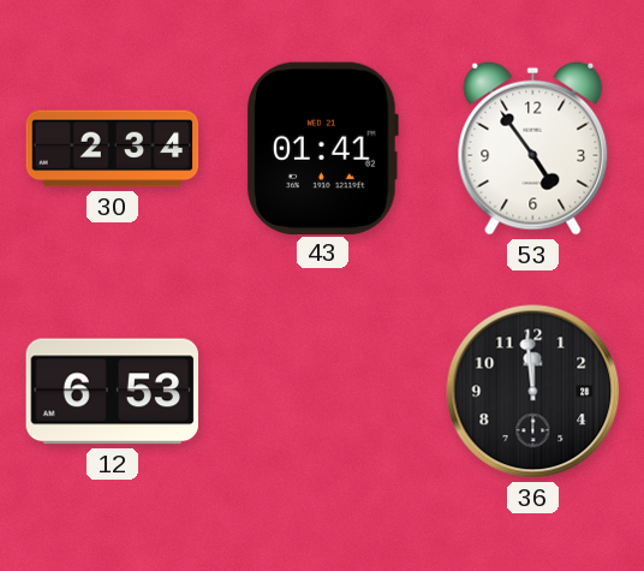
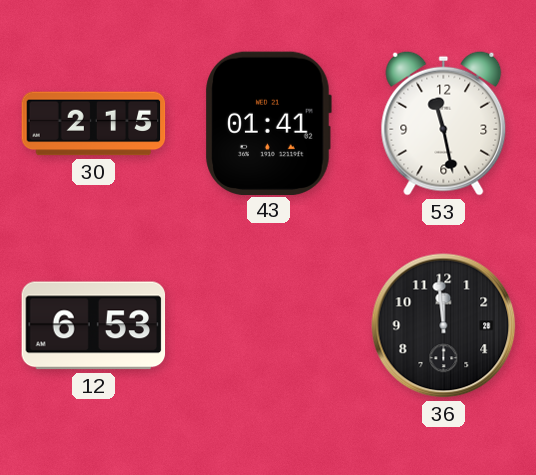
30: 2:34 -> 2:15 (94, 124)
53: 4:54 -> 11:28 (444, 123)
